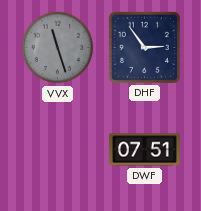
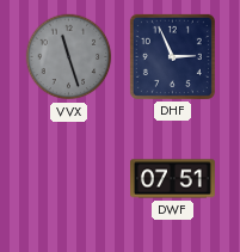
DHF: 2:54 -> 2:56 (172, 56)
